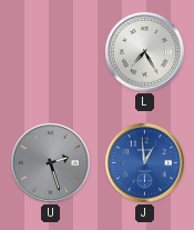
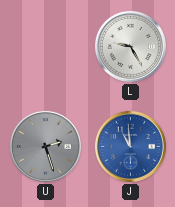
L: 7:25 -> 9:25 (130, 46)
J: 12:59 -> 10:59 (130, 146)
